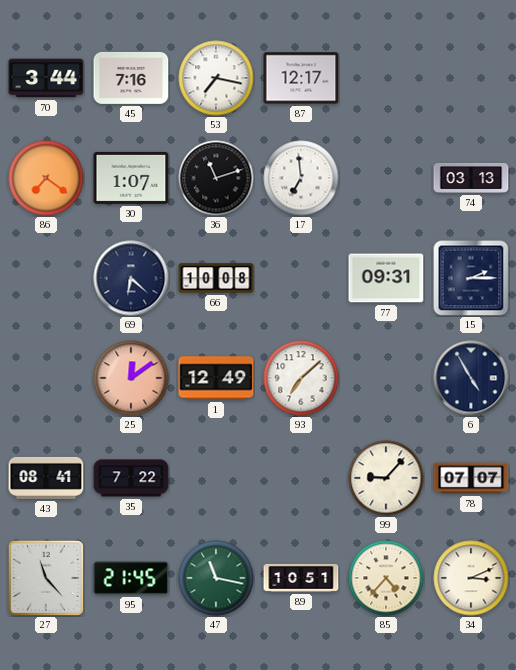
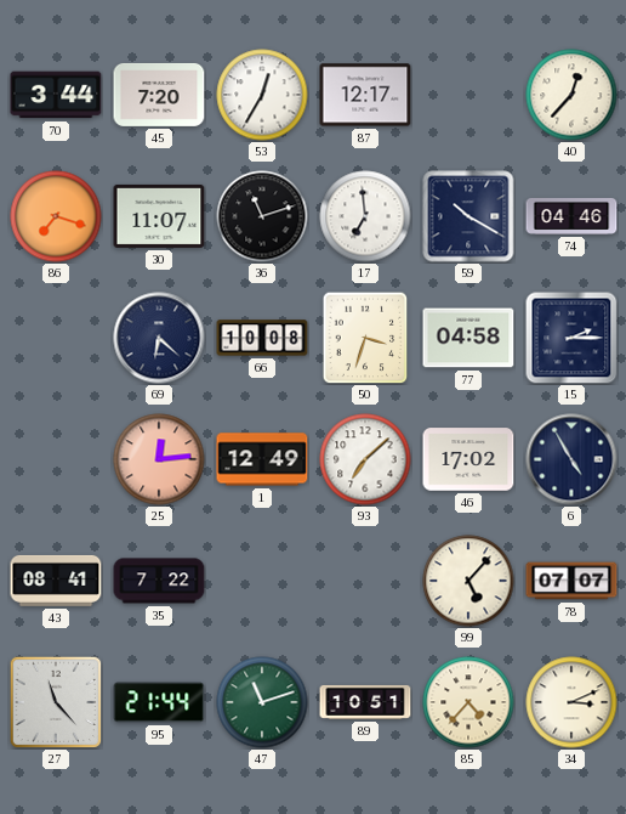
45: 7:16 -> 7:20 (159, 95)
53: 7:17 -> 12:35 (262, 95)
40: none -> 12:37 (571, 95)
86: 7:21 -> 7:18 (56, 216)
30: 1:07 -> 11:07 (159, 216)
59: none -> 10:20 (468, 216)
74: 03:13 -> 04:46 (571, 216)
50: none -> 3:33 (365, 338)
77: 09:31 -> 04:58 (468, 338)
25: 12:09 -> 12:14 (159, 459)
46: none -> 17:02 (468, 459)
99: 9:07 -> 5:07 (468, 581)
95: 21:45 -> 21:44 (159, 702)
47: 11:17 -> 11:12 (262, 702)
